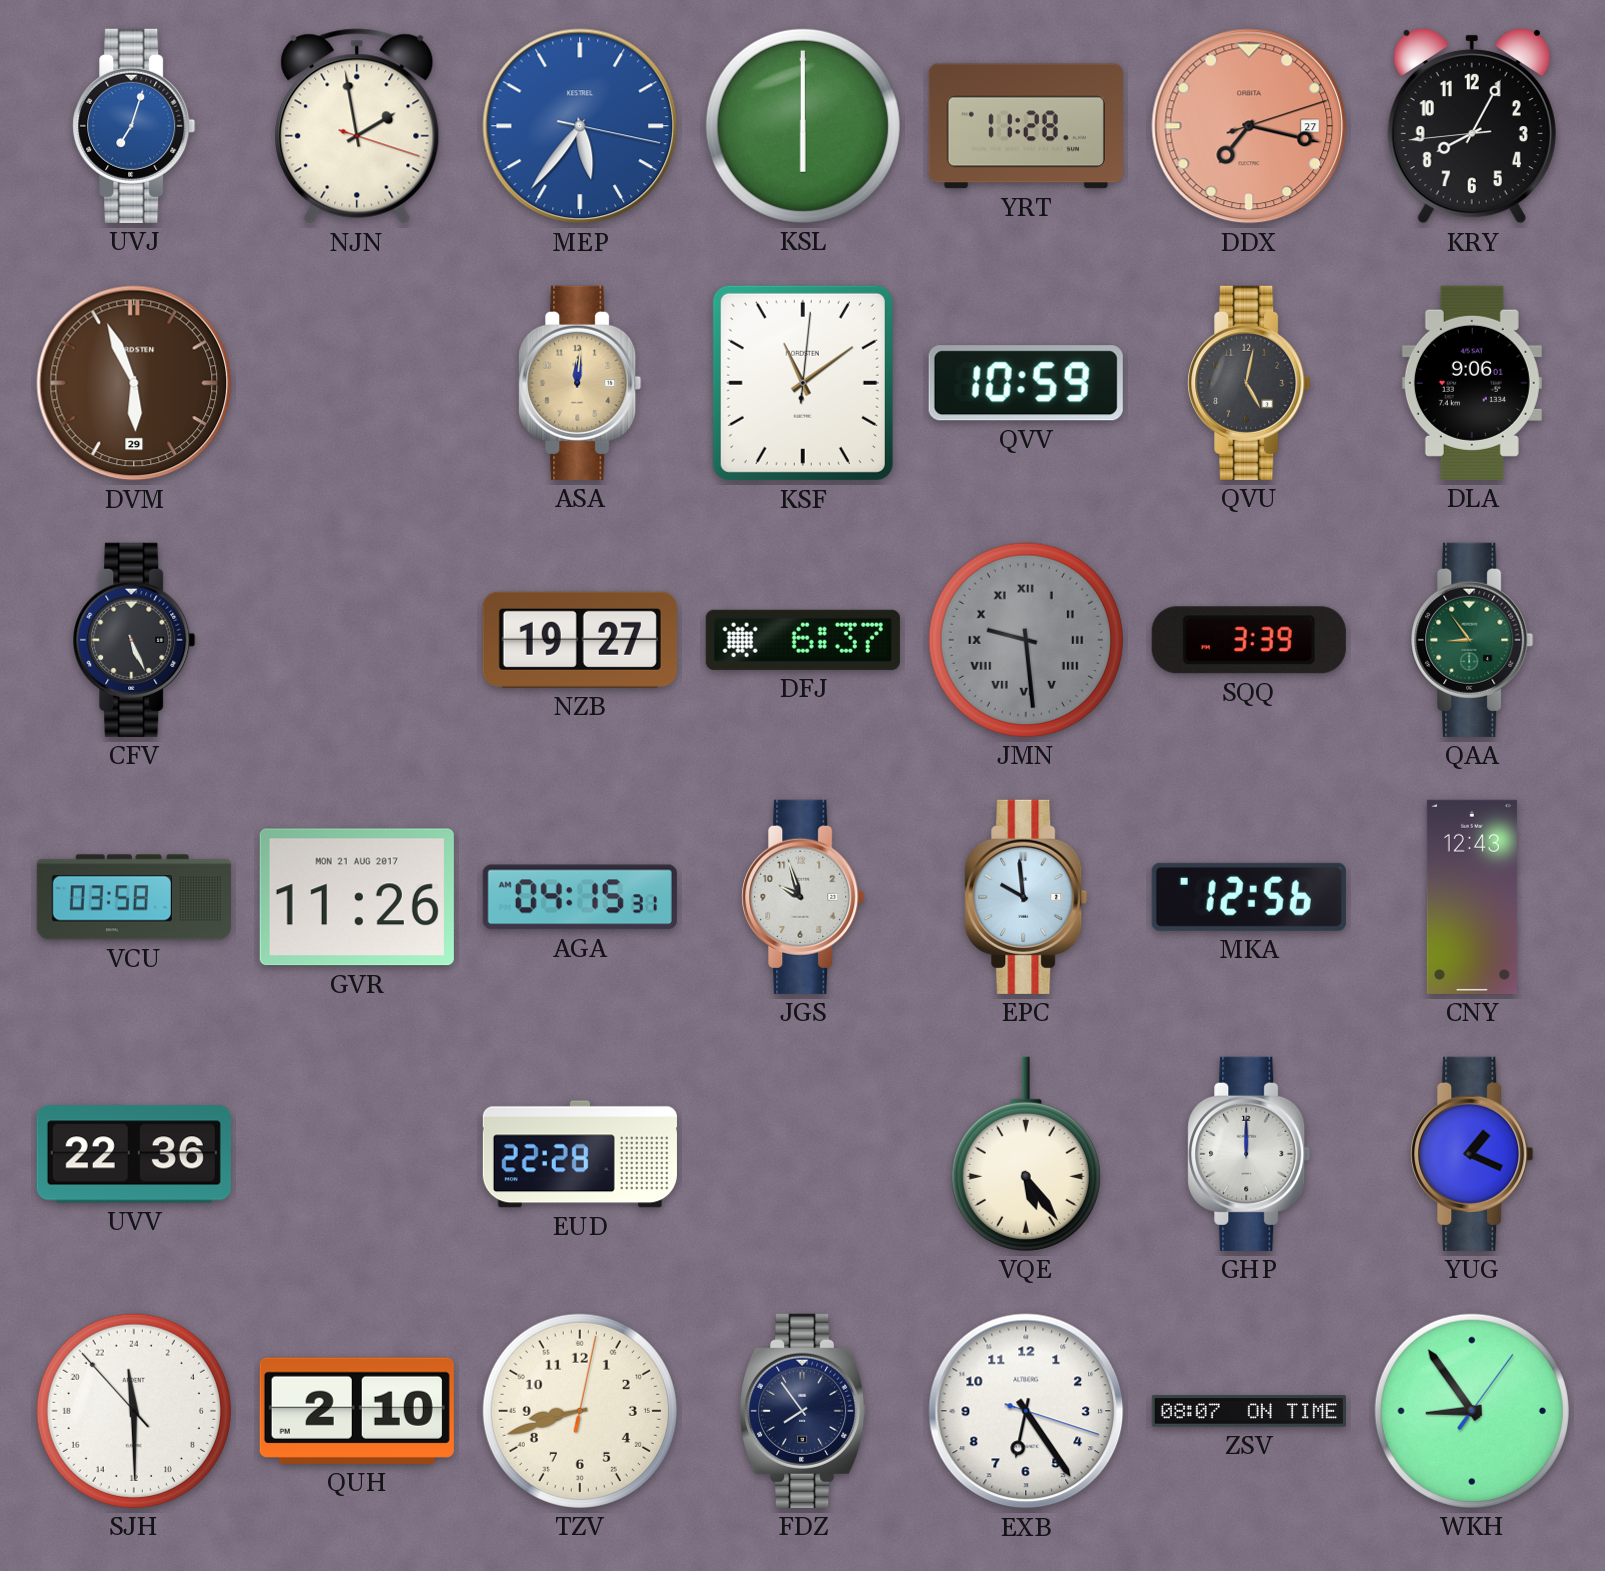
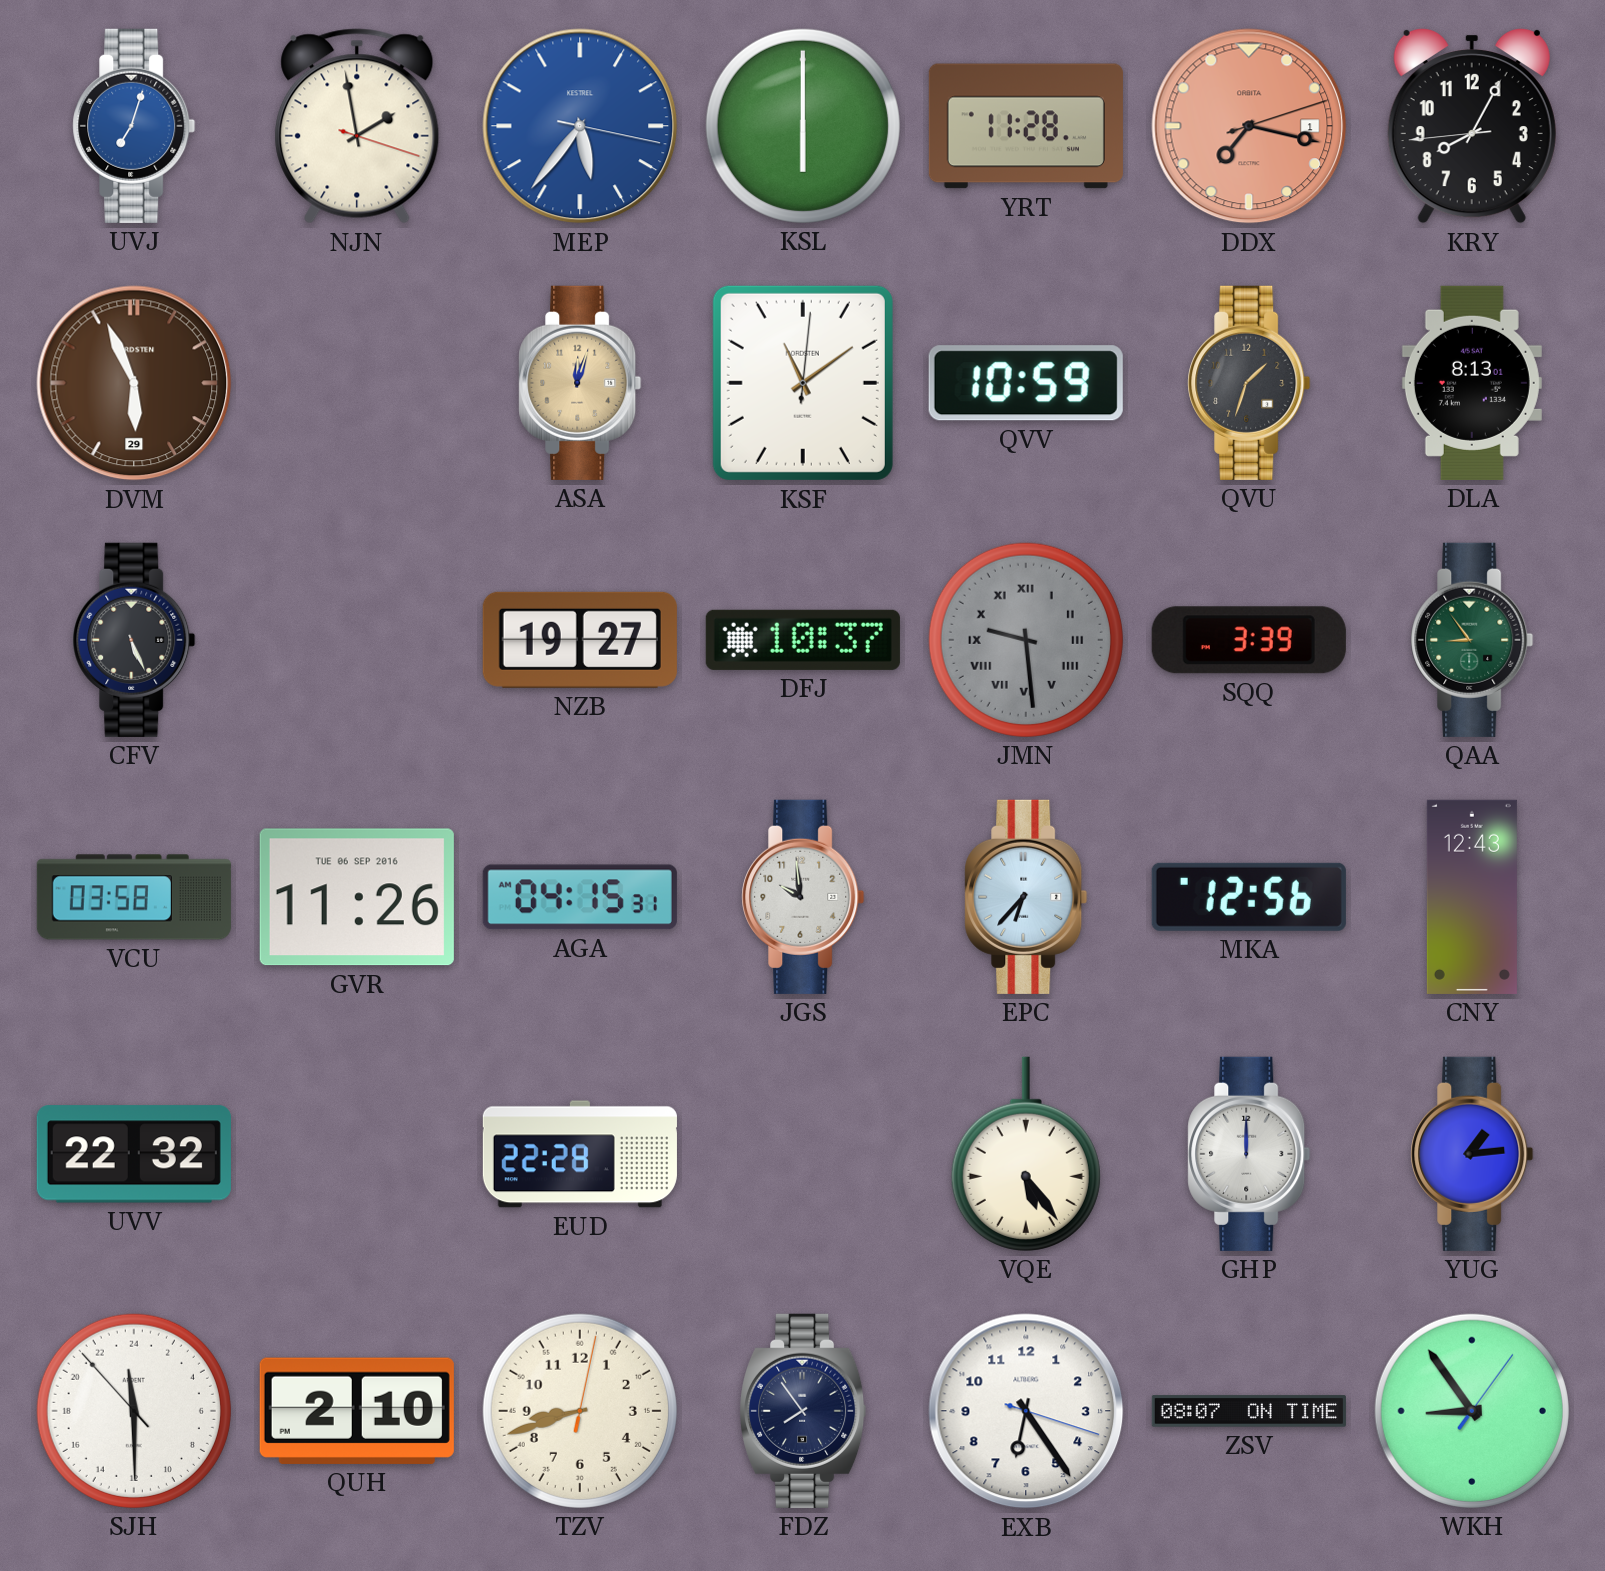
DDX date: 27 -> 1 (1249, 126)
ASA: 12:01 -> 12:03 (580, 383)
QVU: 5:02 -> 1:33 (1249, 383)
DLA: 9:06 -> 8:13 (1472, 383)
DFJ: 6:37 -> 10:37 (803, 640)
GVR date: MON 21 AUG 2017 -> TUE 06 SEP 2016 (357, 897)
JGS: 9:57 -> 9:59 (803, 897)
EPC: 9:59 -> 6:37 (1026, 897)
UVV: 22:36 -> 22:32 (134, 1154)
YUG: 1:19 -> 1:14 (1472, 1154)
